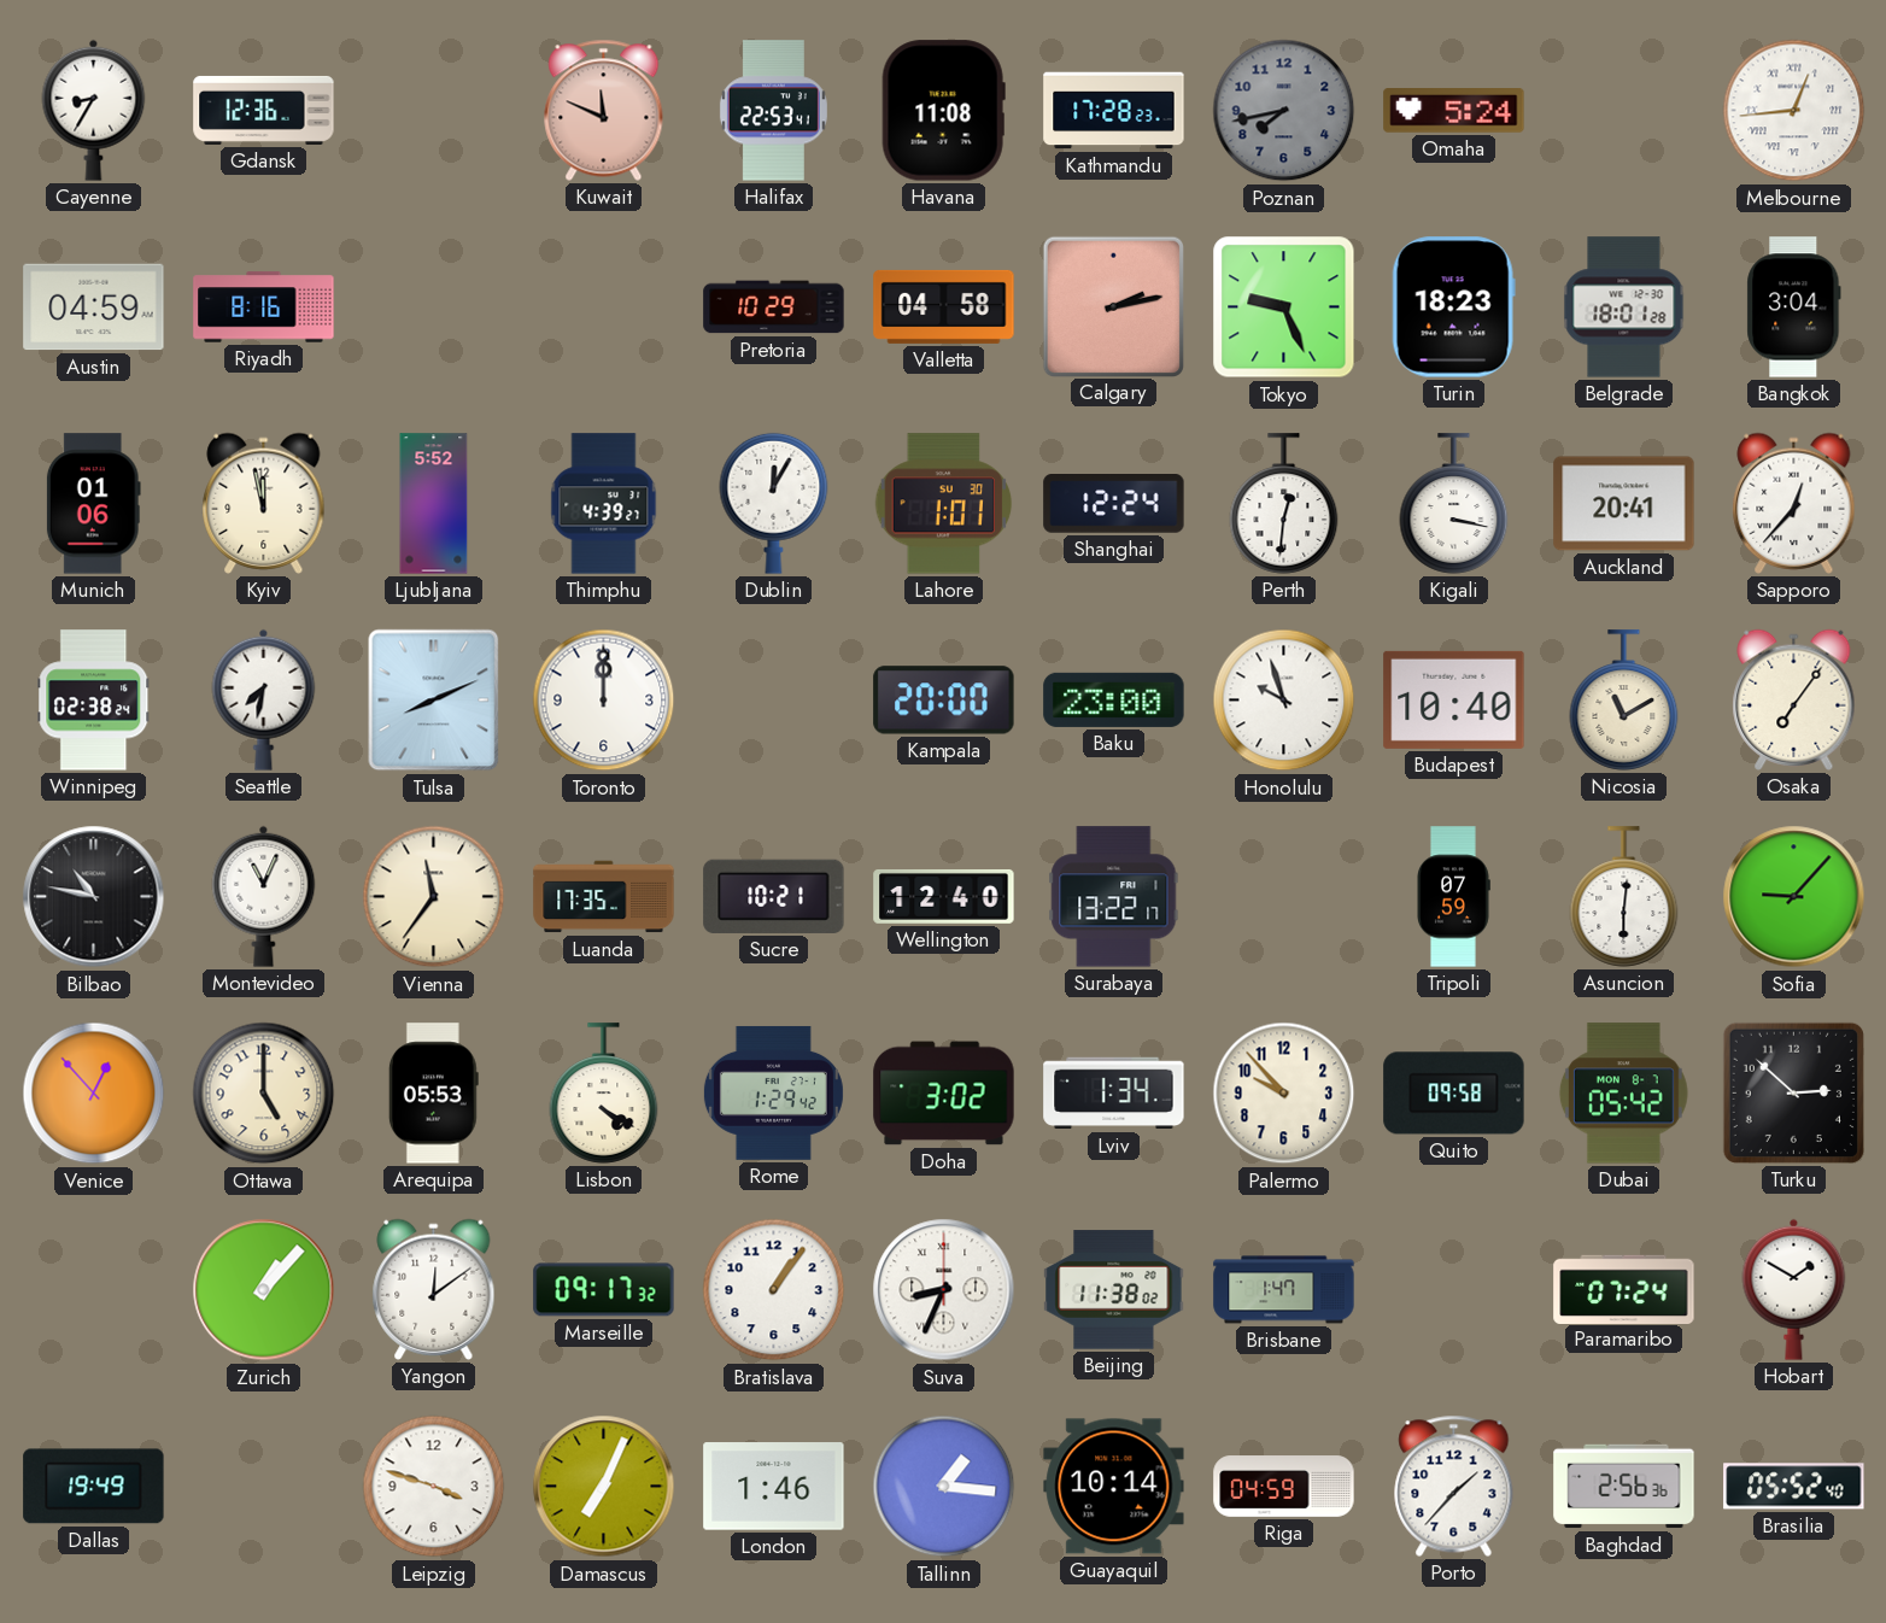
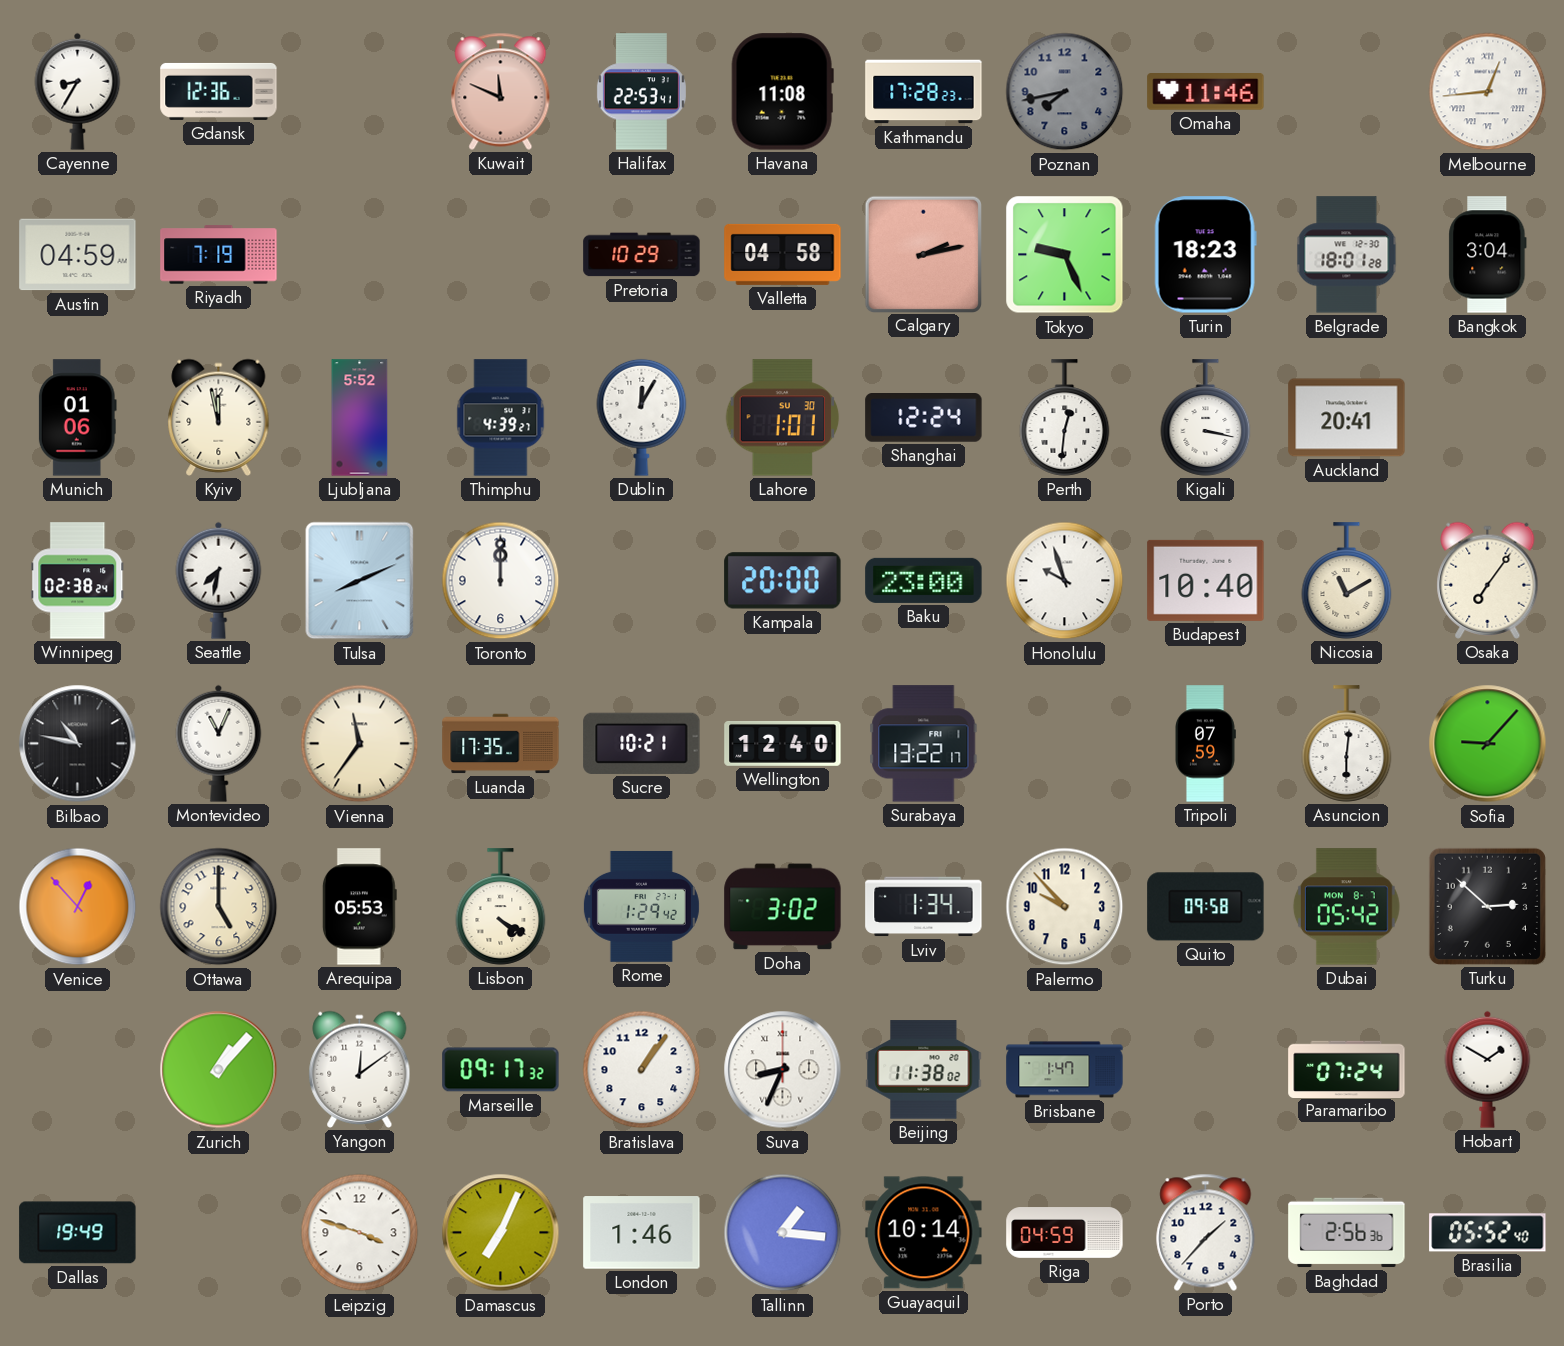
Omaha: 5:24 -> 11:46 (1206, 92)
Riyadh: 8:16 -> 7:19 (219, 255)
Sapporo: 12:37 -> none (1794, 503)
